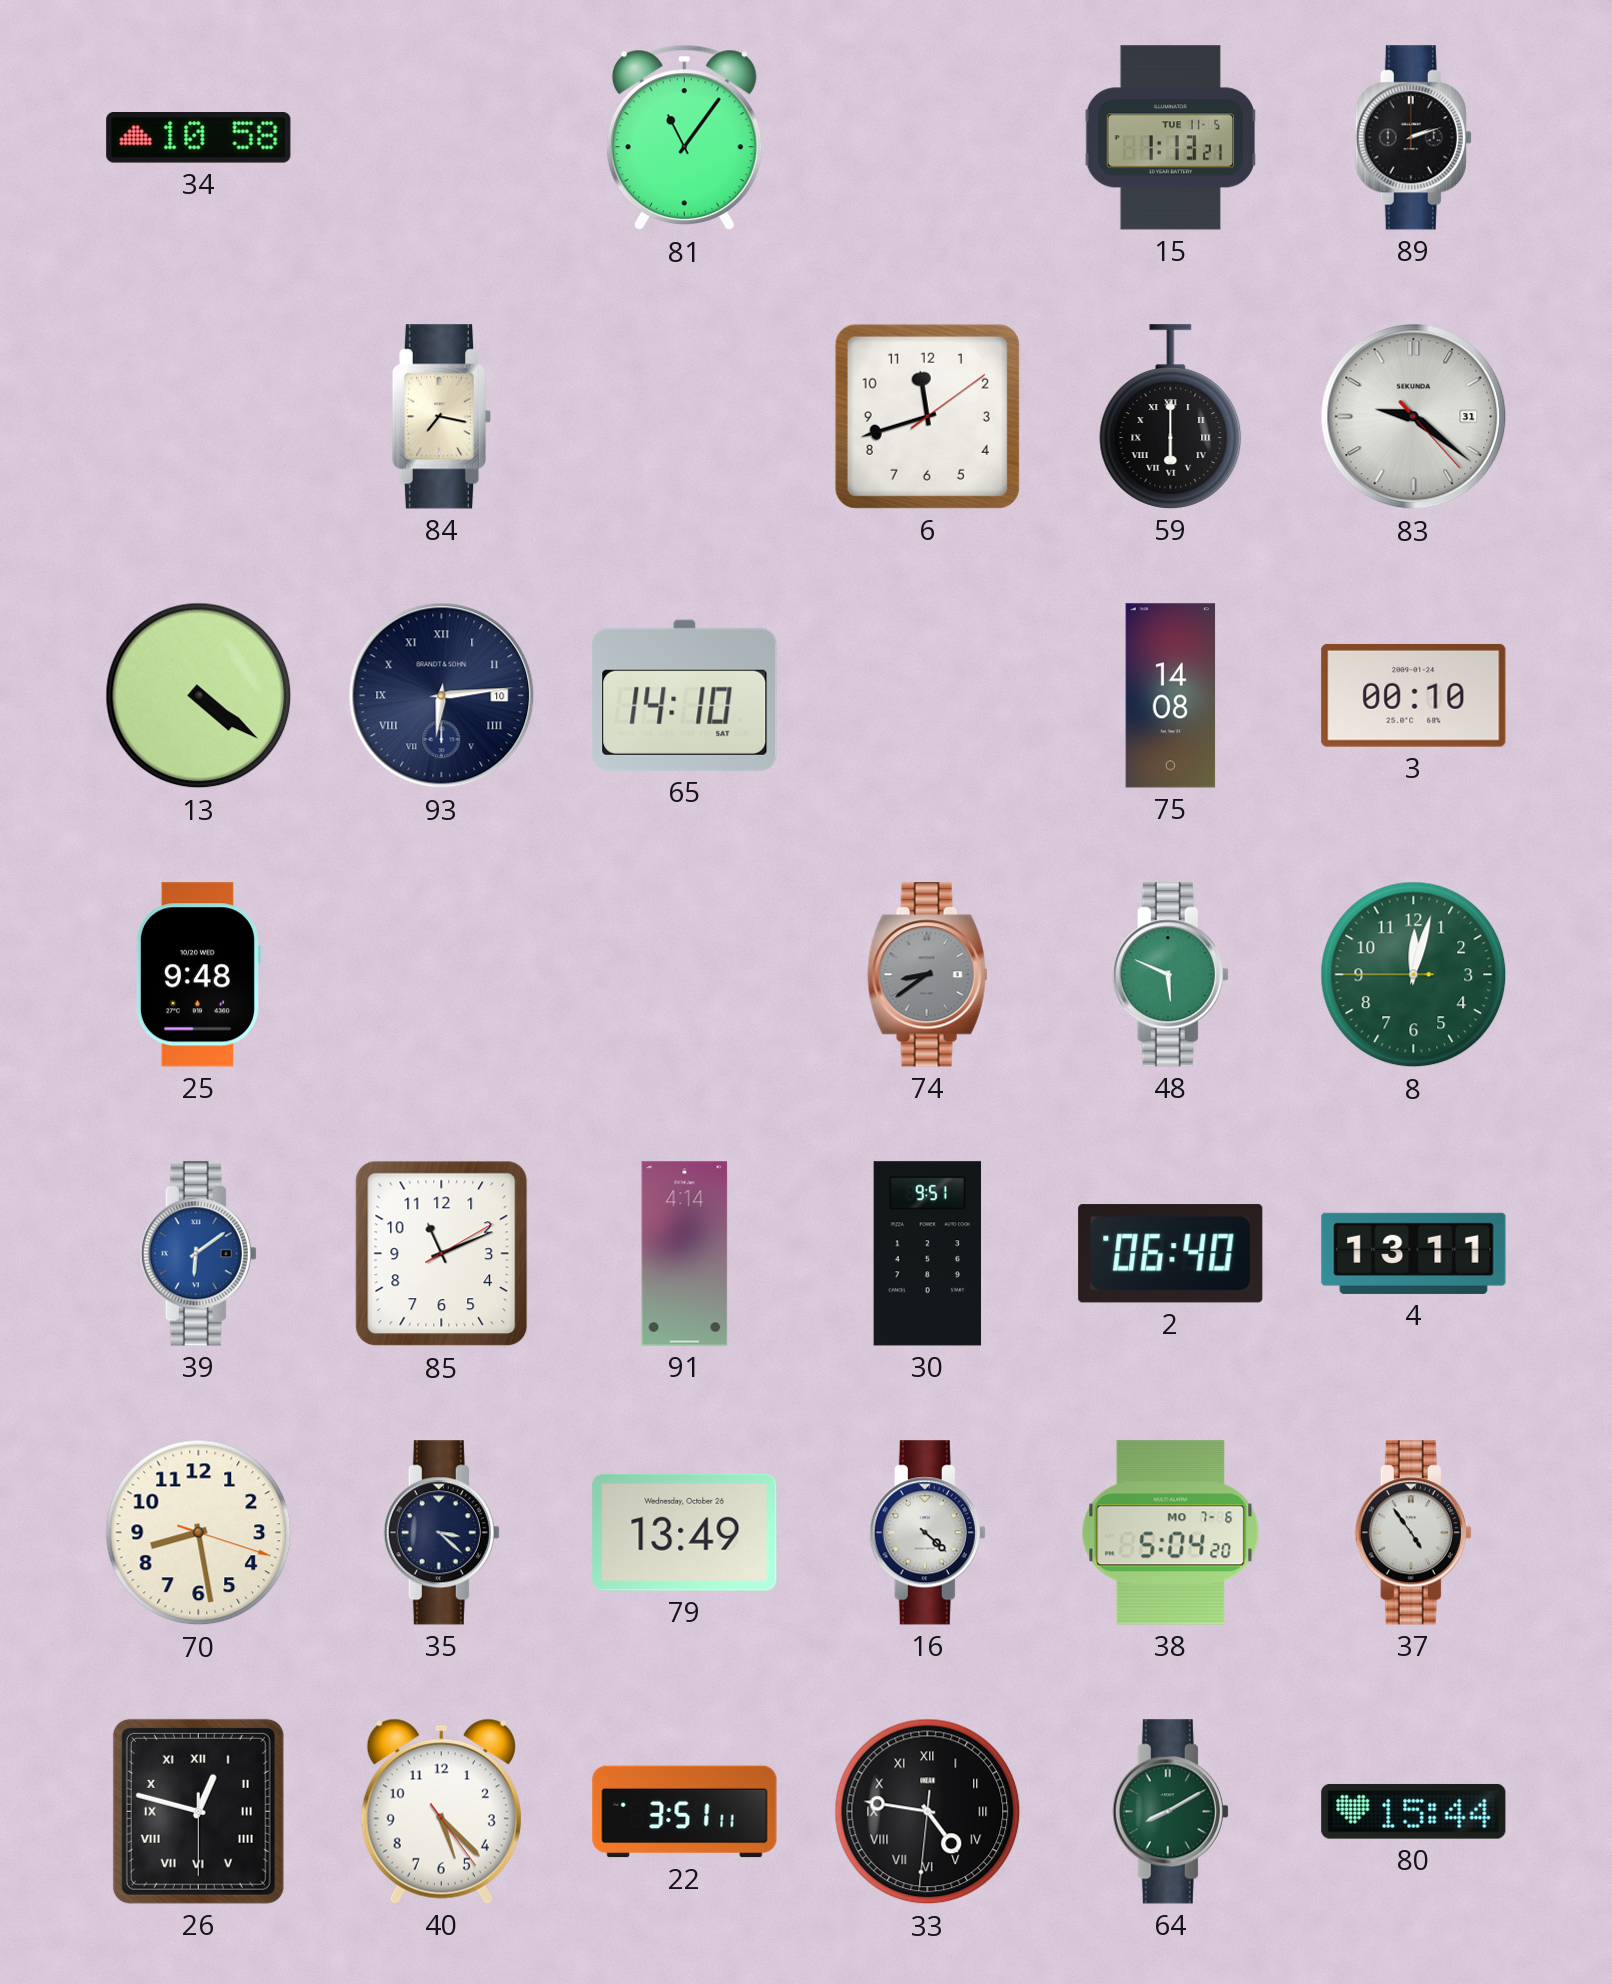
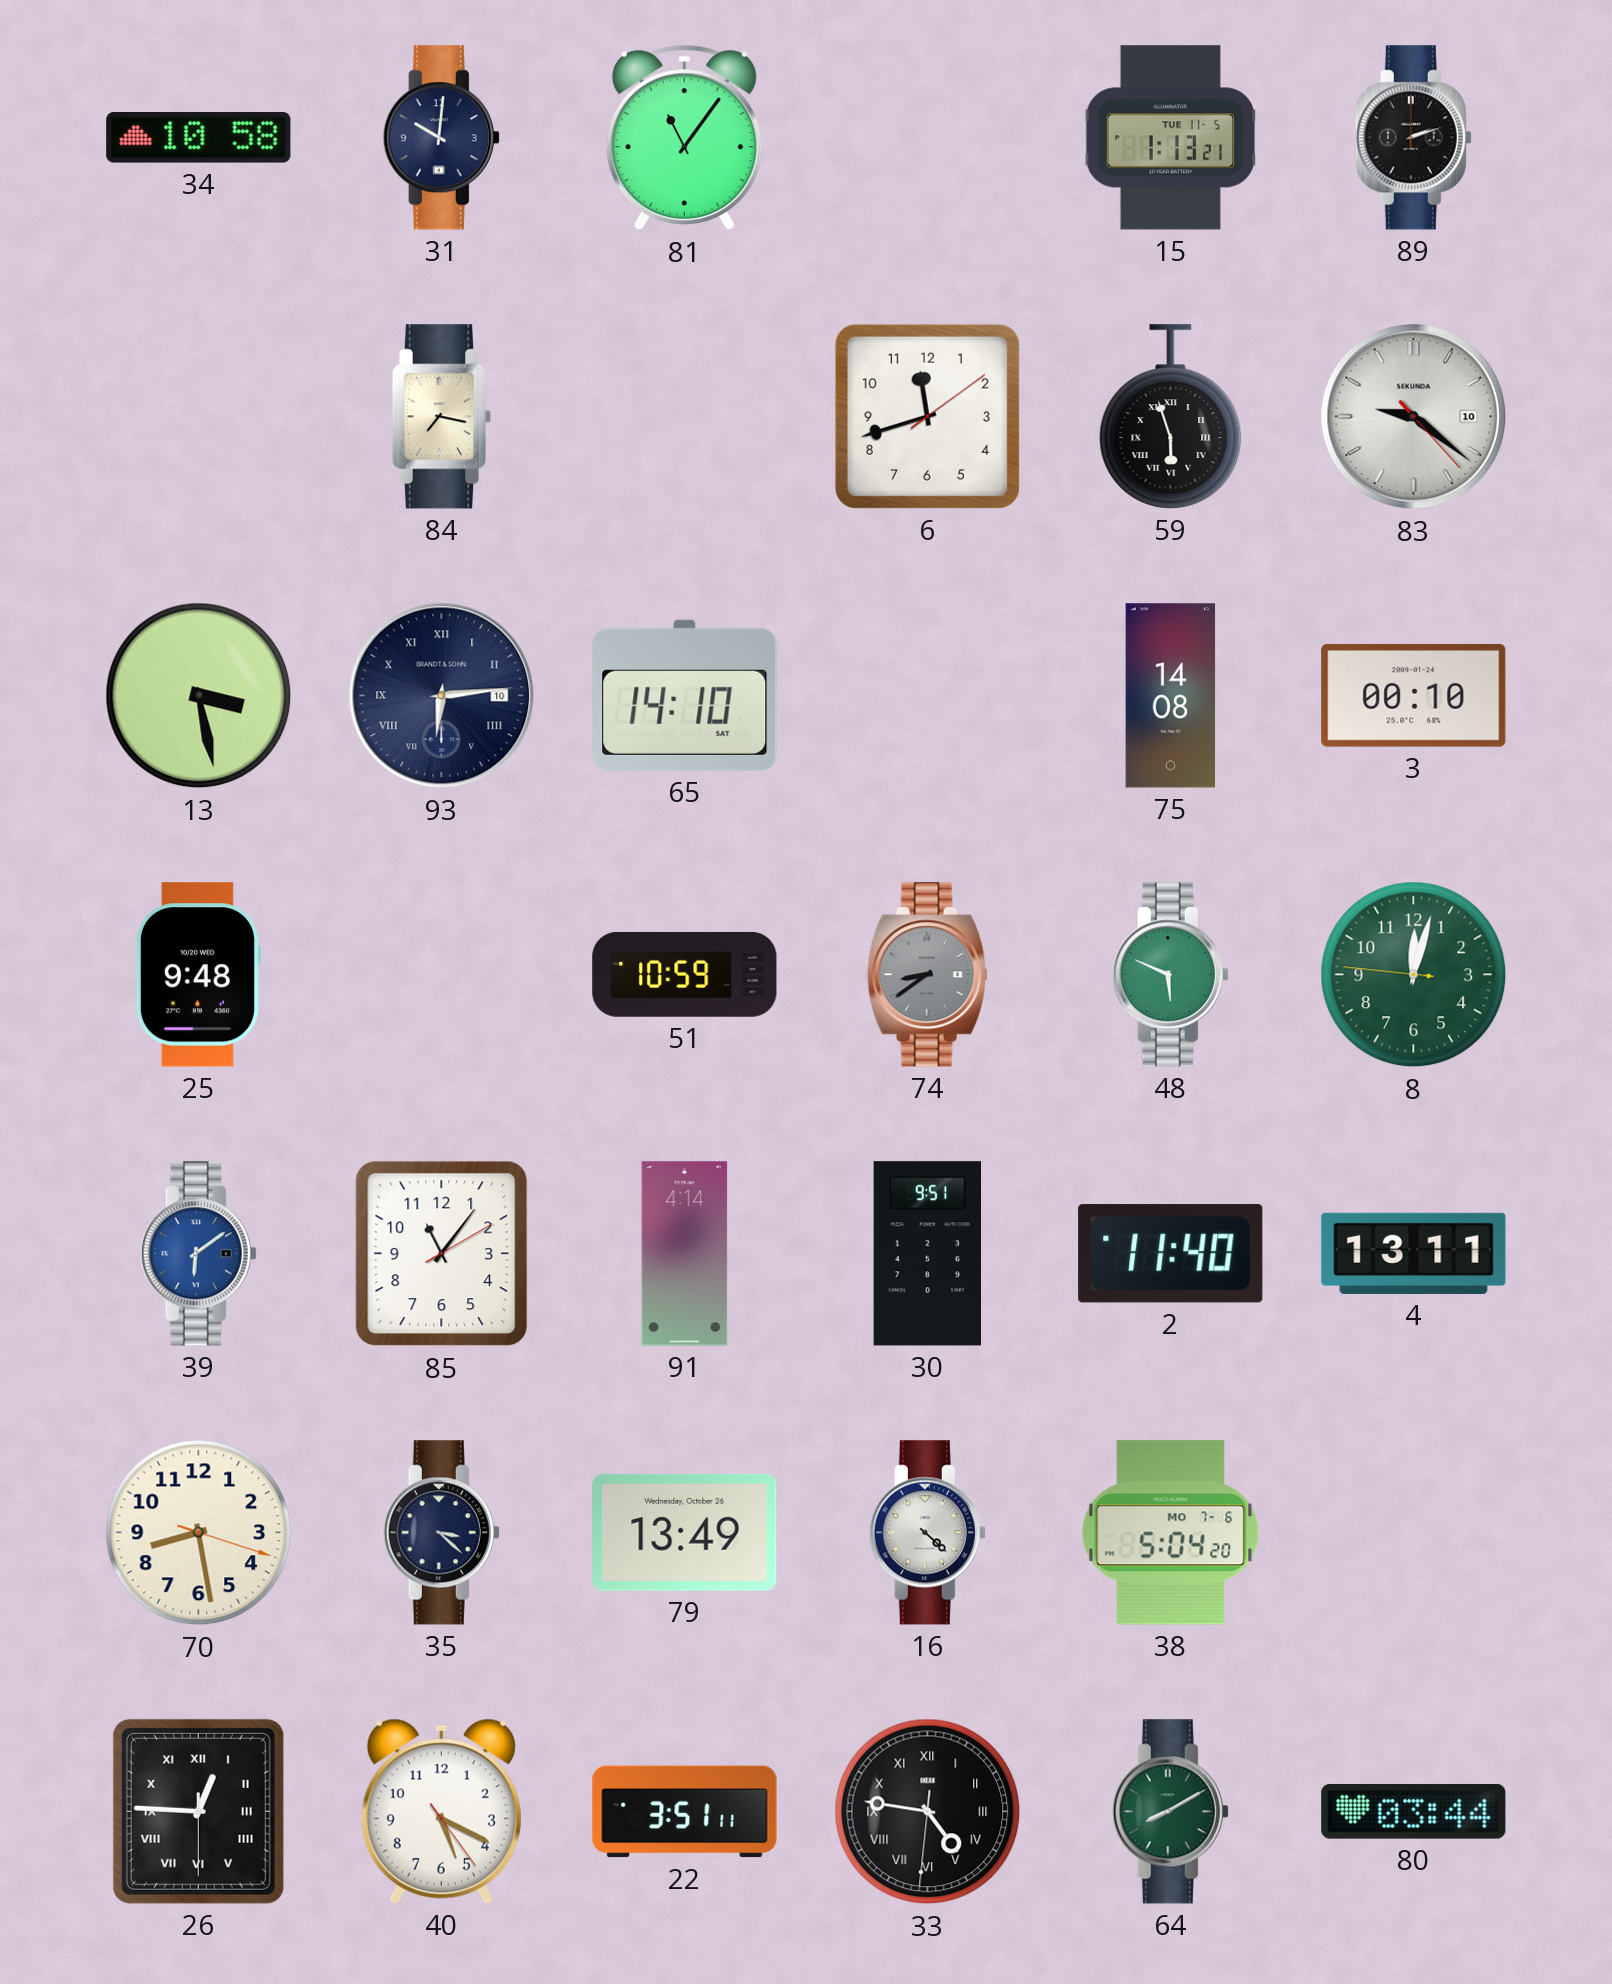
31: none -> 10:01 (441, 138)
59: 6:00 -> 5:57 (1171, 417)
83 date: 31 -> 10 (1414, 417)
13: 4:21 -> 3:28 (199, 696)
51: none -> 10:59 (685, 974)
8: 12:02:45 -> 12:02:46 (1414, 975)
85: 11:11 -> 11:06 (442, 1254)
2: 06:40 -> 11:40 (1171, 1254)
37: 4:54 -> none (1413, 1533)
26: 12:47 -> 12:45 (198, 1811)
40: 5:22 -> 5:19 (441, 1811)
80: 15:44 -> 03:44 (1414, 1811)
